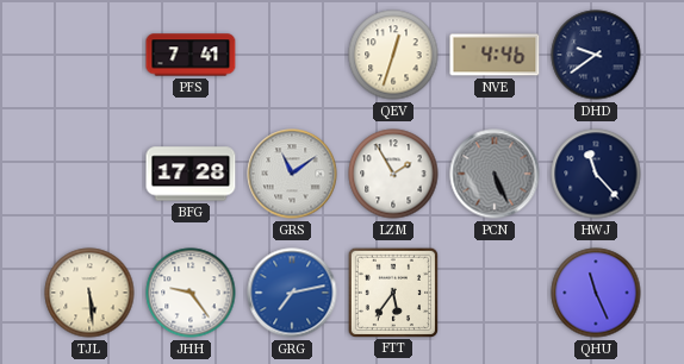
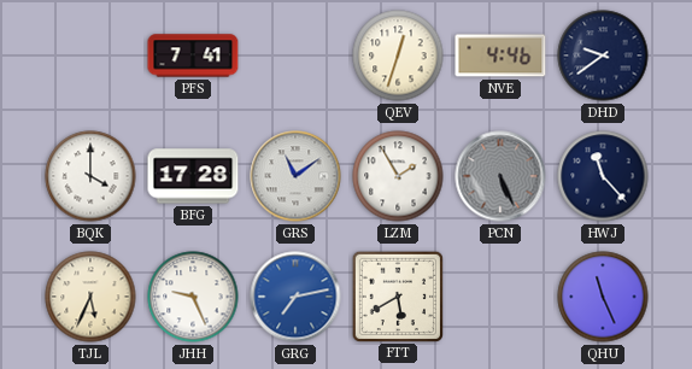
BQK: none -> 4:00 (90, 176)
TJL: 5:29 -> 5:34 (90, 297)
JHH: 9:24 -> 9:26 (193, 297)
FTT: 5:36 -> 5:40 (397, 295)
